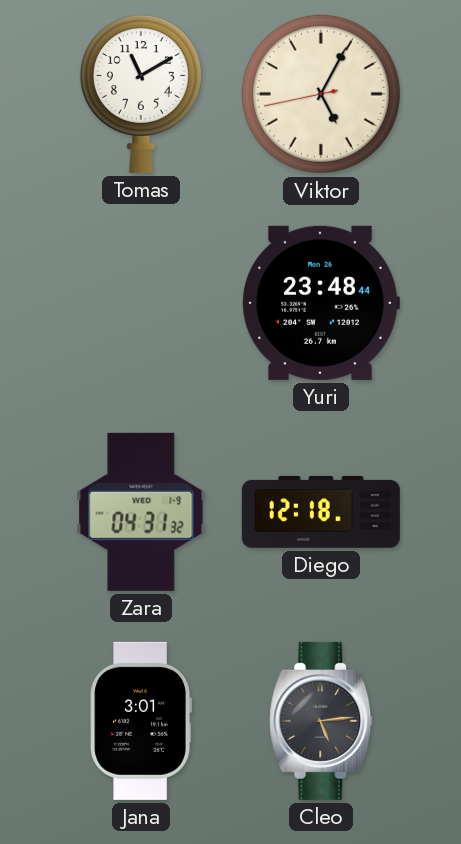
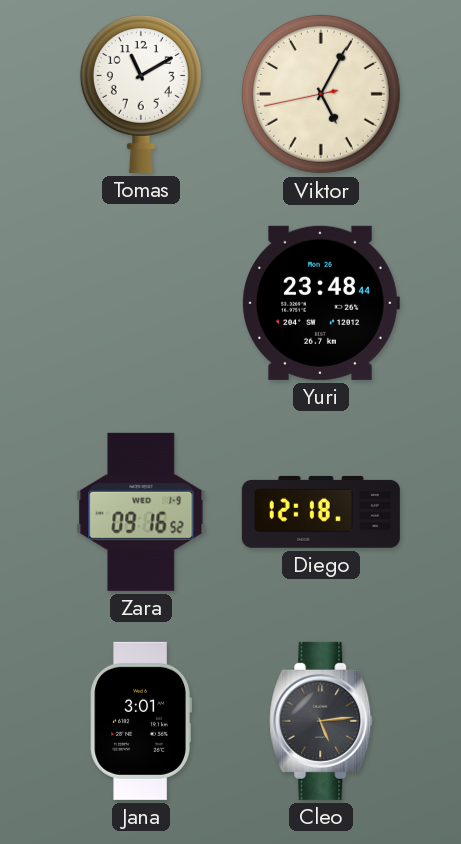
Zara: 04:31 -> 09:16 (141, 512)
